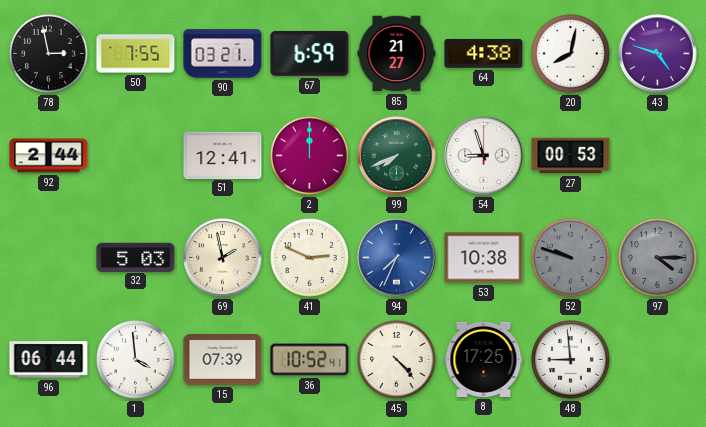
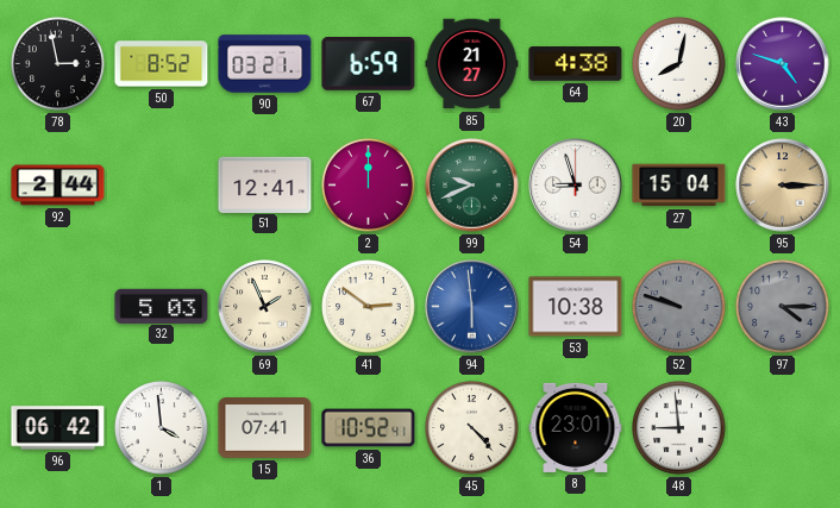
50: 7:55 -> 8:52 (162, 64)
99: 7:41 -> 9:41 (472, 186)
27: 00:53 -> 15:04 (679, 186)
95: none -> 3:15 (783, 186)
69: 1:58 -> 1:56 (265, 307)
41: 2:49 -> 2:51 (369, 307)
94: 7:34 -> 5:59 (472, 307)
96: 06:44 -> 06:42 (58, 428)
15: 07:39 -> 07:41 (265, 428)
8: 17:25 -> 23:01 (576, 427)
